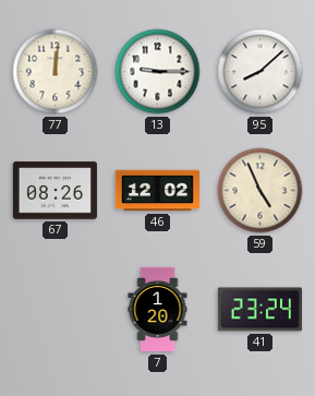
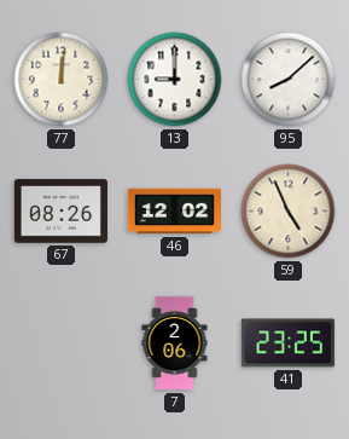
13: 9:15 -> 9:00 (175, 80)
7: 1:20 -> 2:06 (175, 343)
41: 23:24 -> 23:25 (287, 343)
